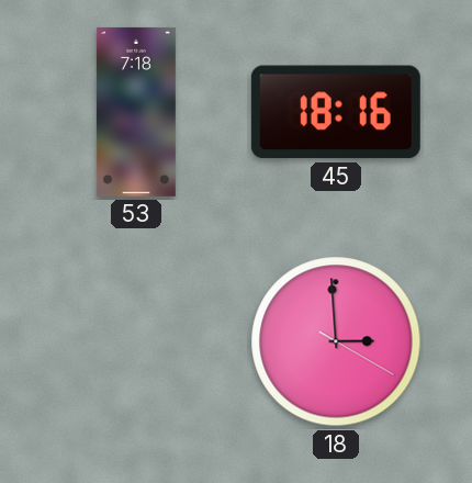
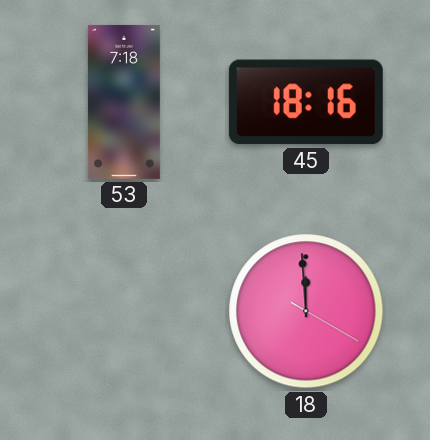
18: 2:59 -> 11:59 (306, 311)
